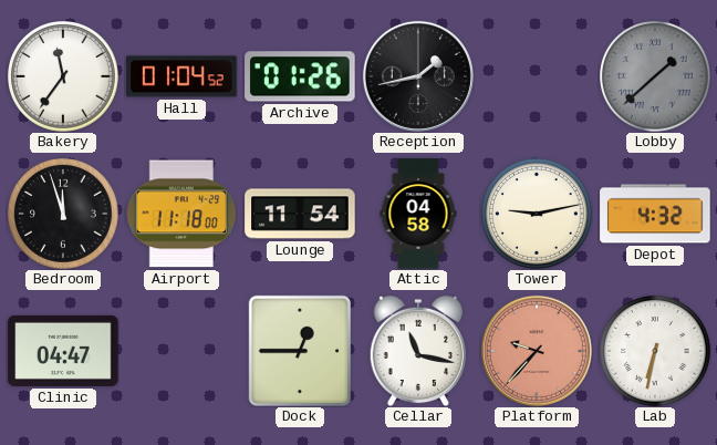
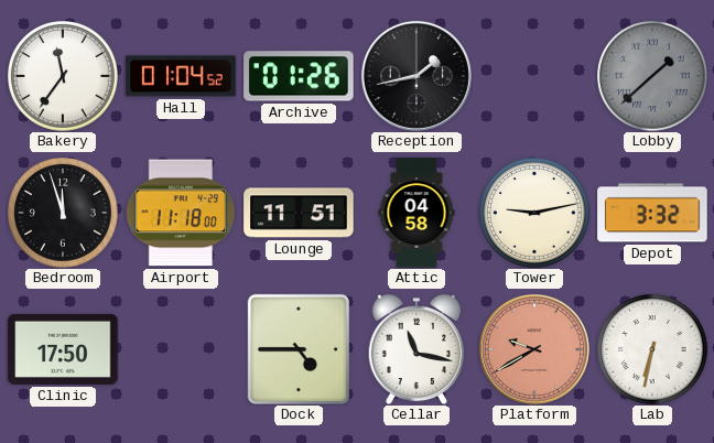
Lounge: 11:54 -> 11:51 (299, 213)
Depot: 4:32 -> 3:32 (652, 213)
Clinic: 04:47 -> 17:50 (63, 349)
Dock: 12:45 -> 4:45 (299, 349)
Platform: 9:37 -> 9:40 (534, 349)
